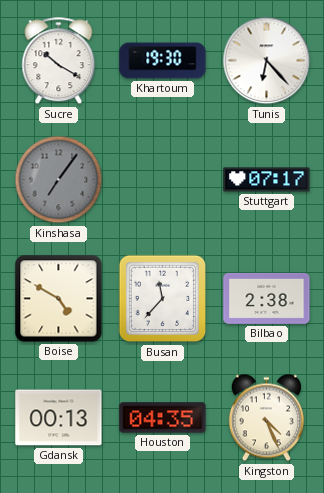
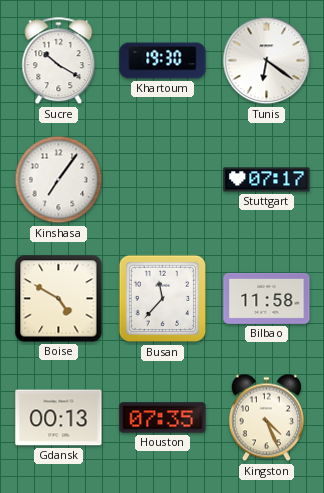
Tunis: 6:23 -> 6:21 (267, 61)
Kinshasa dial: grey -> white (59, 180)
Bilbao: 2:38 -> 11:58 (267, 298)
Houston: 04:35 -> 07:35 (163, 418)
